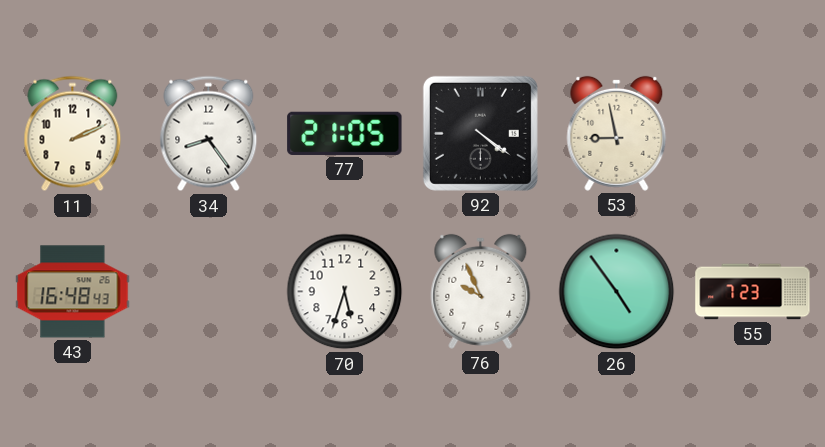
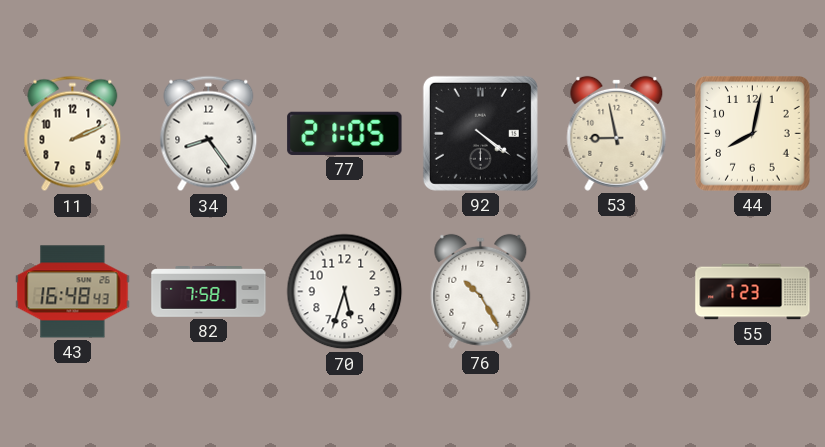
44: none -> 8:02 (753, 134)
82: none -> 7:58 (209, 292)
76: 9:56 -> 10:25 (481, 291)
26: 4:54 -> none (617, 292)
